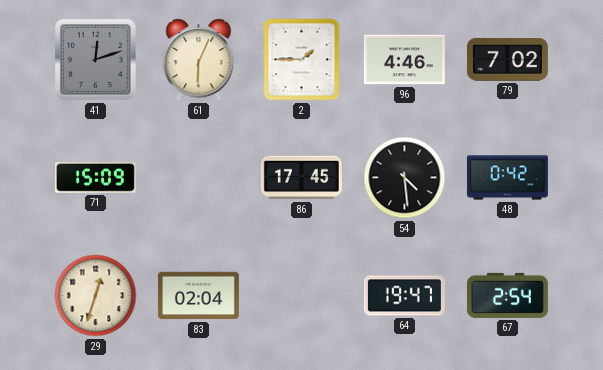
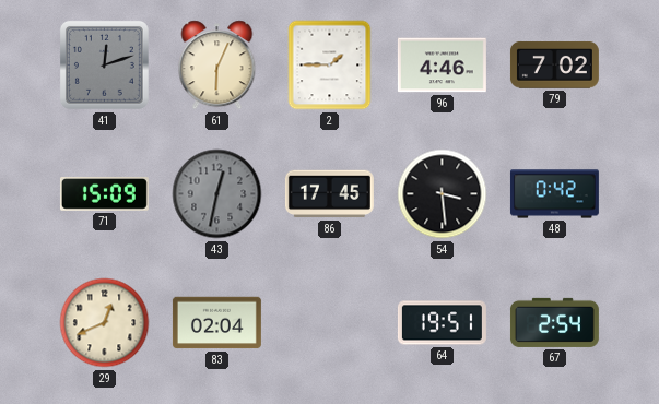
43: none -> 12:32 (217, 194)
54: 4:29 -> 3:29 (443, 194)
29: 12:33 -> 12:41 (105, 323)
64: 19:47 -> 19:51 (442, 323)
